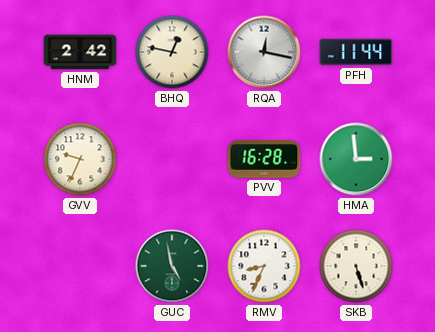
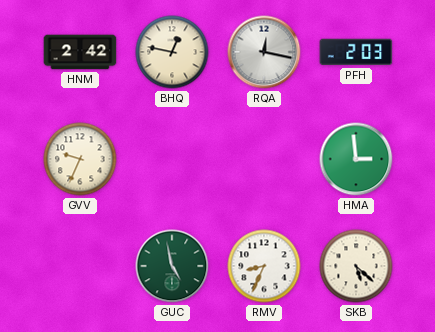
PFH: 11:44 -> 2:03 (356, 52)
PVV: 16:28 -> none (264, 159)
SKB: 5:27 -> 5:22 (356, 266)
